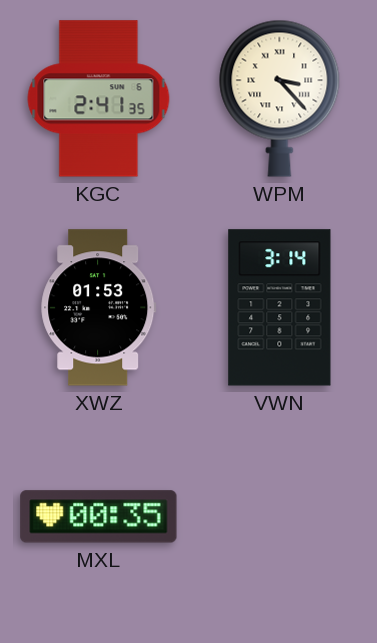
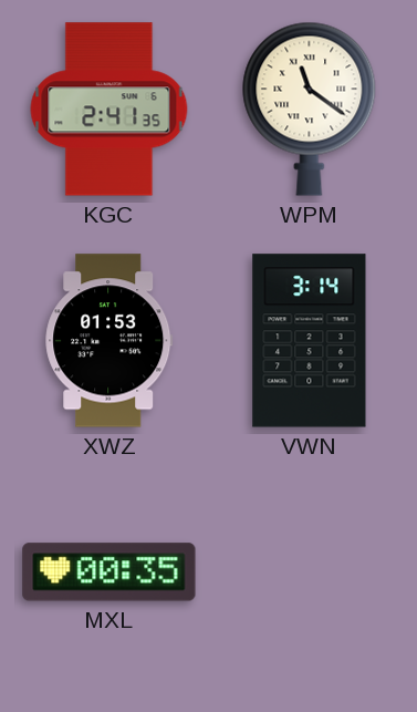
WPM: 3:23 -> 11:21 (310, 109)
